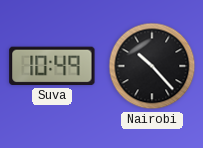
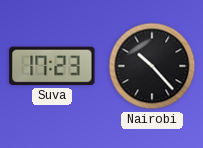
Suva: 10:49 -> 17:23 (52, 66)
